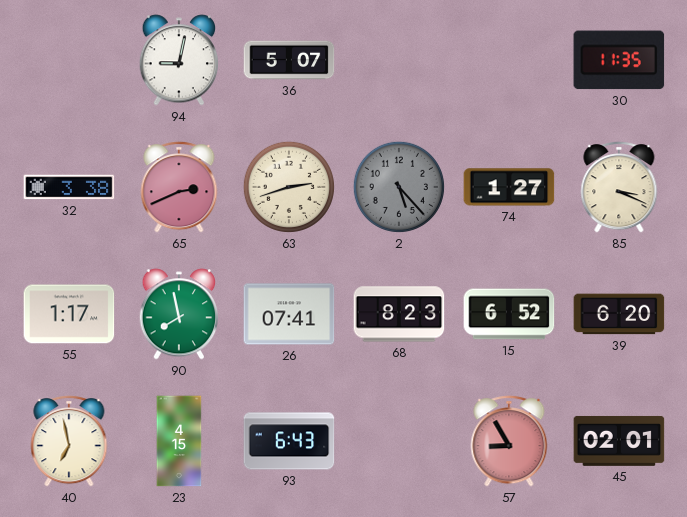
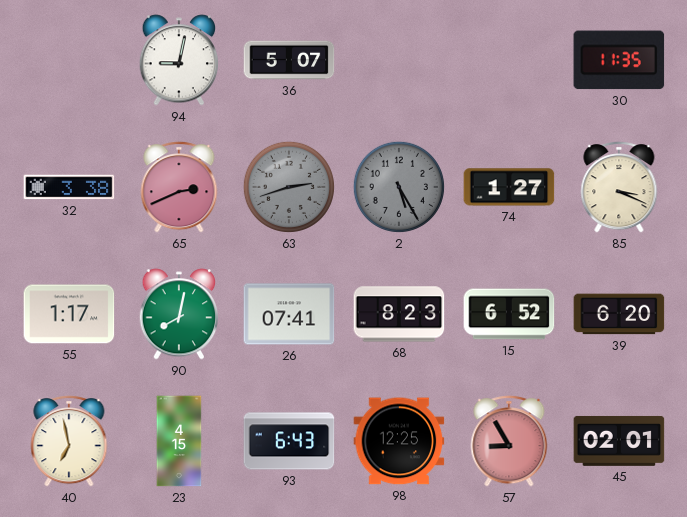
63 dial: cream -> grey (289, 187)
2: 5:23 -> 5:25 (399, 187)
90: 7:58 -> 8:02 (179, 314)
98: none -> 12:25 (399, 441)
